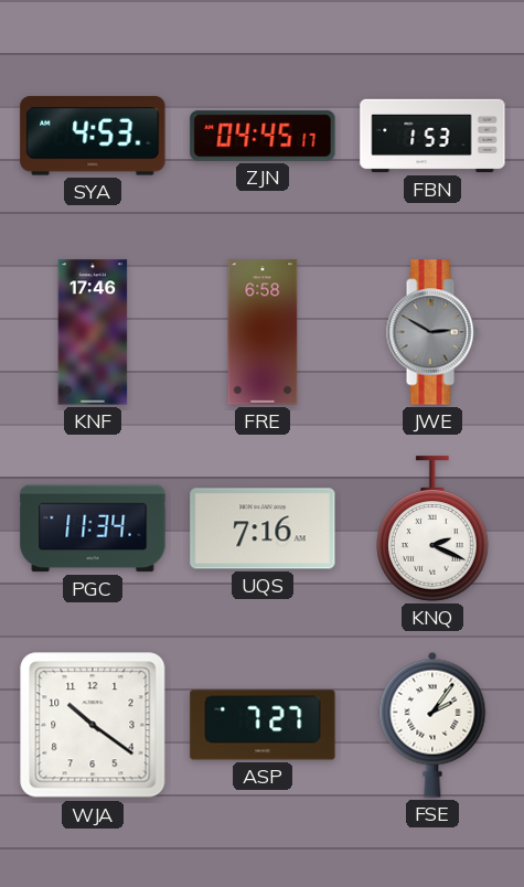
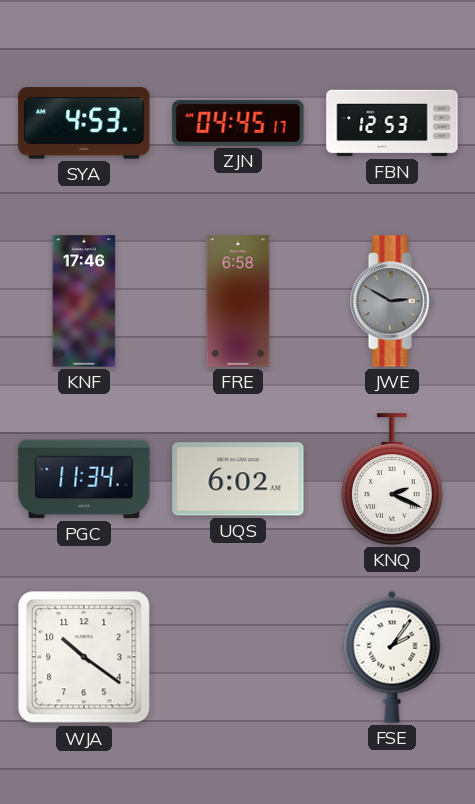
FBN: 1:53 -> 12:53 (392, 123)
UQS: 7:16 -> 6:02 (238, 479)
ASP: 7:27 -> none (263, 725)
